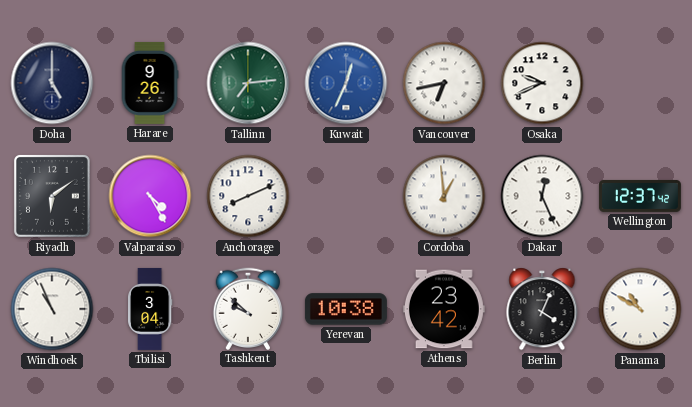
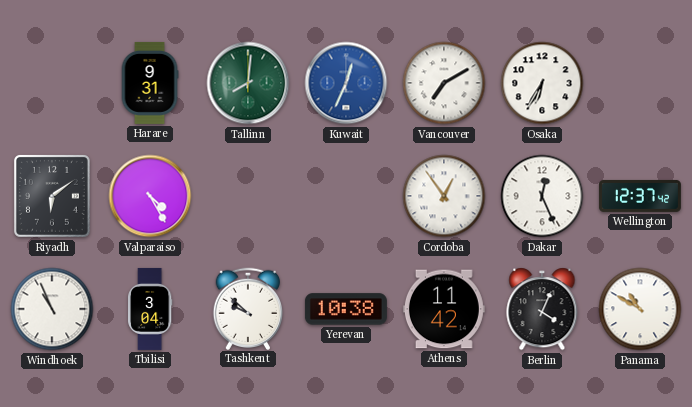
Doha: 5:00 -> none (52, 83)
Harare: 9:26 -> 9:31 (150, 83)
Tallinn: 7:14 -> 8:01 (248, 83)
Vancouver: 6:43 -> 7:10 (444, 83)
Osaka: 9:41 -> 6:35 (542, 83)
Anchorage: 8:11 -> none (248, 196)
Cordoba: 12:59 -> 12:54 (444, 196)
Athens: 23:42 -> 11:42 (444, 309)
